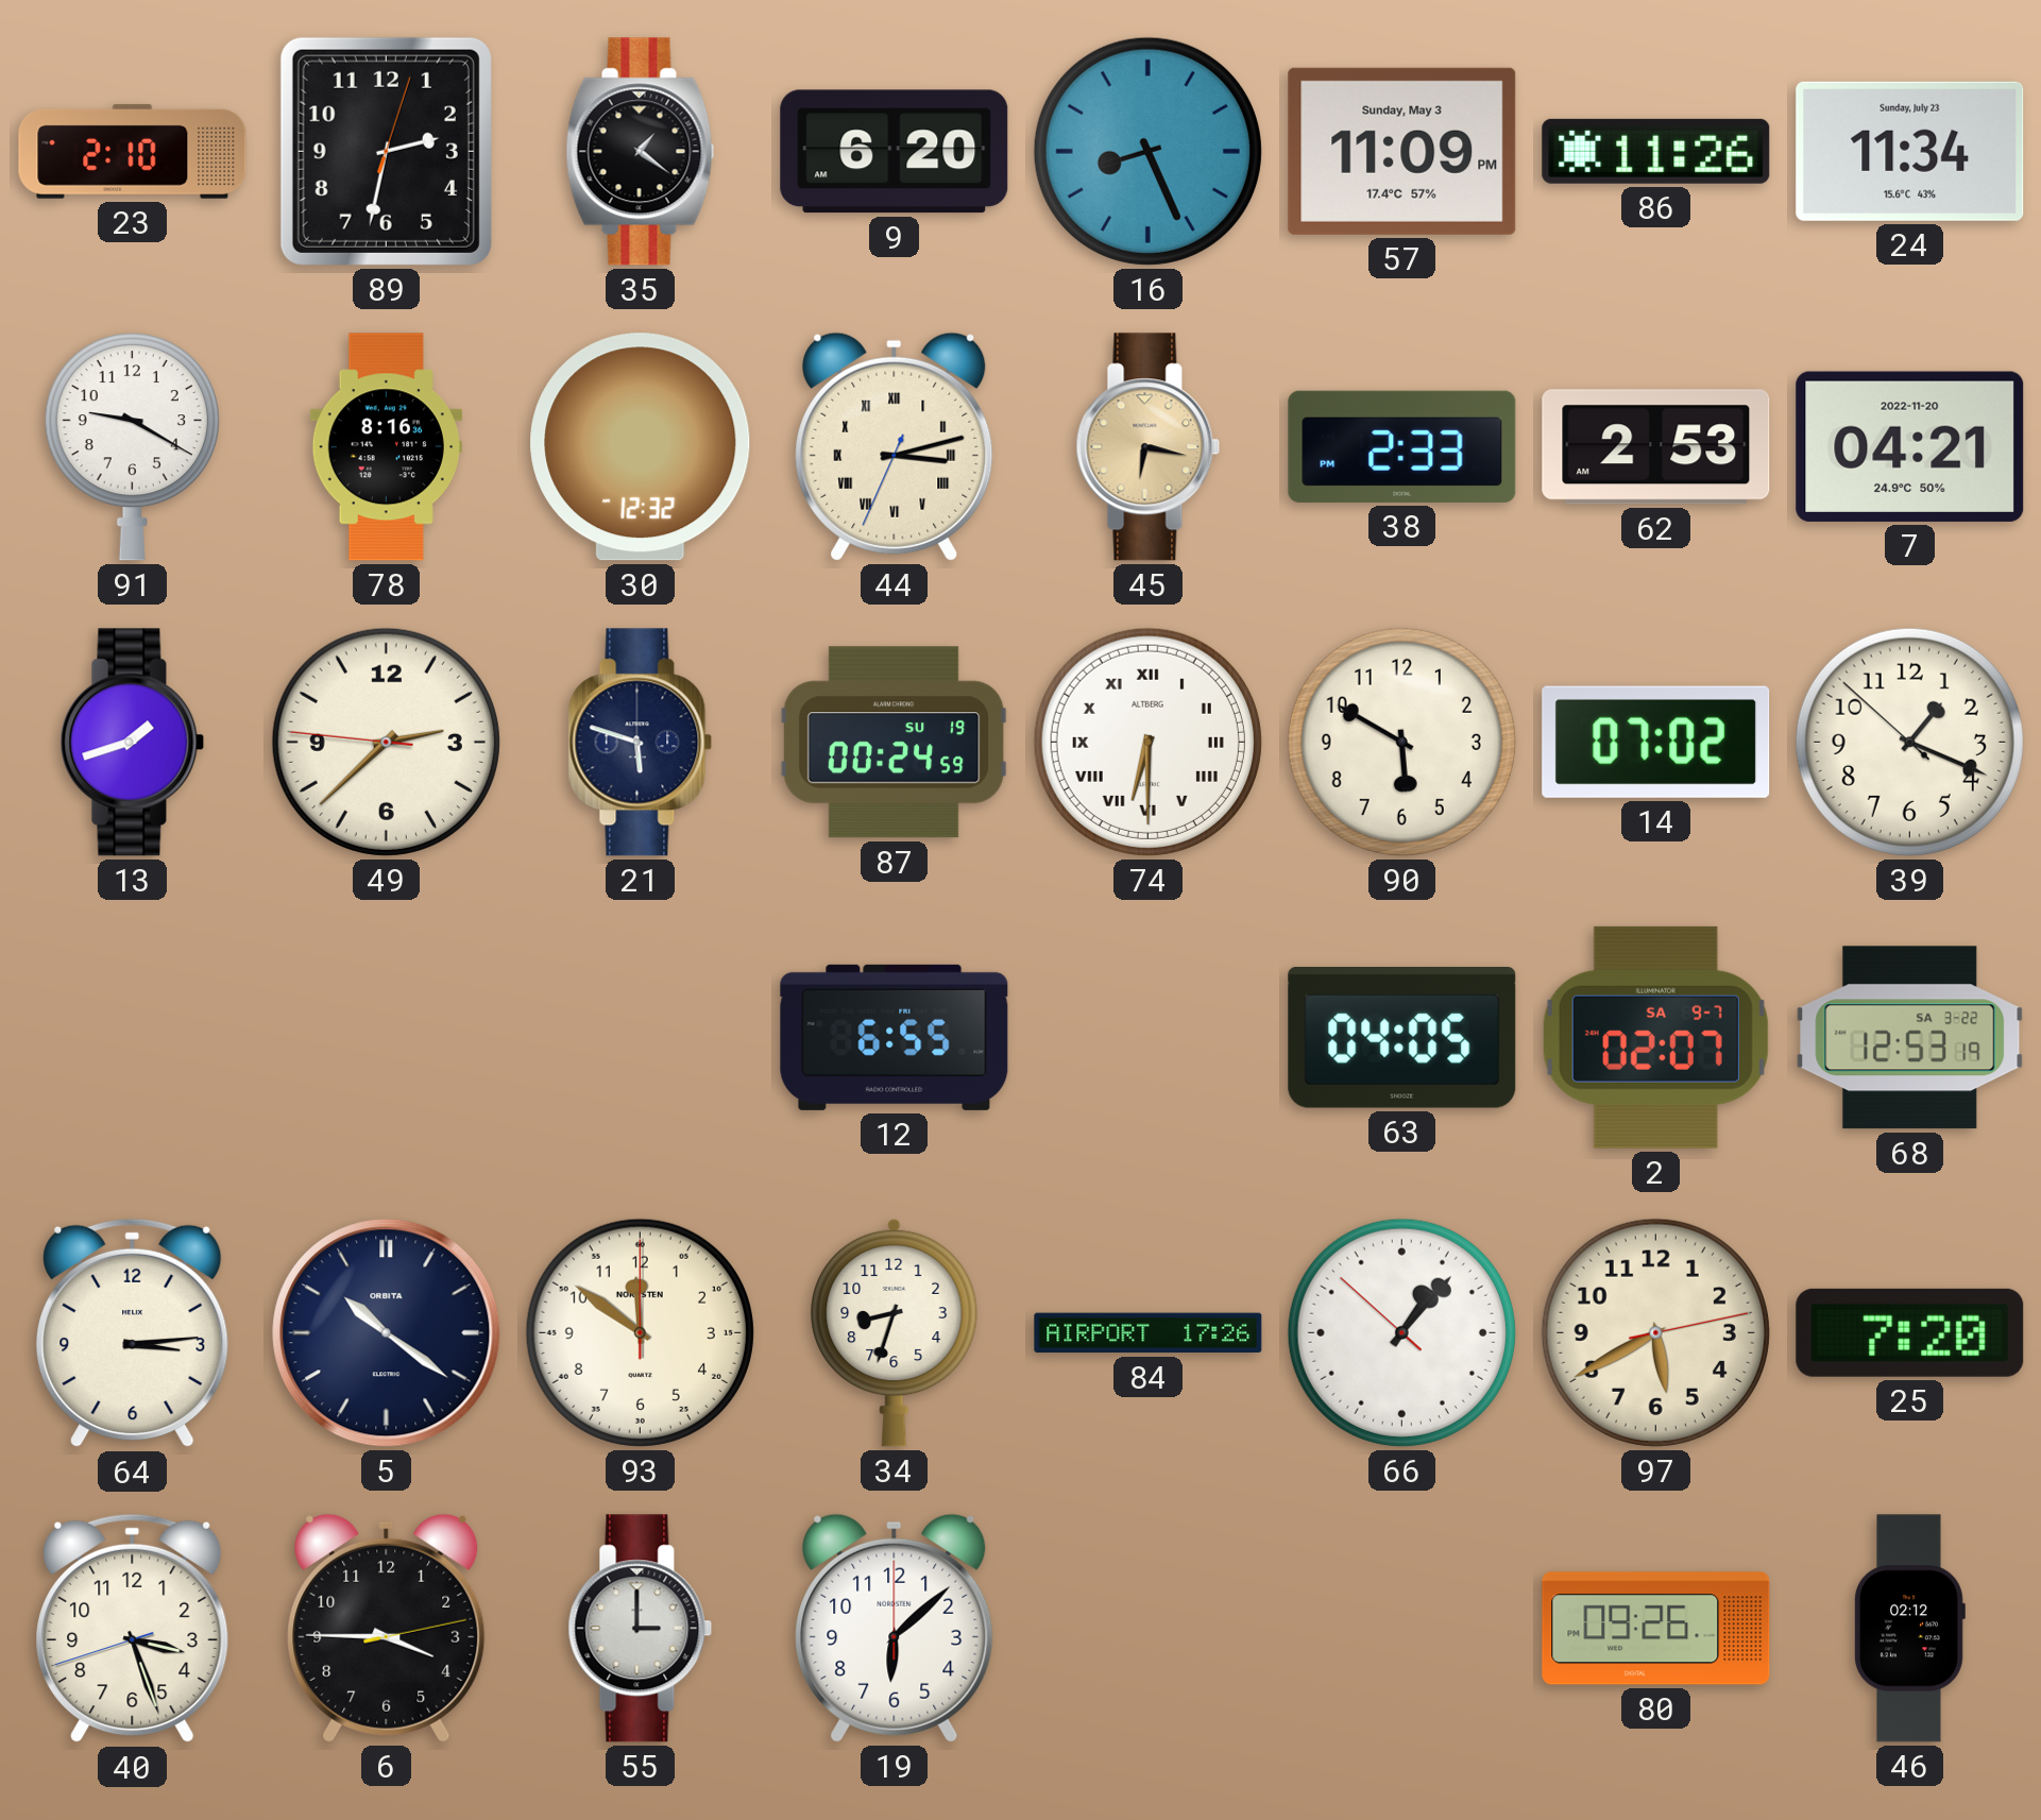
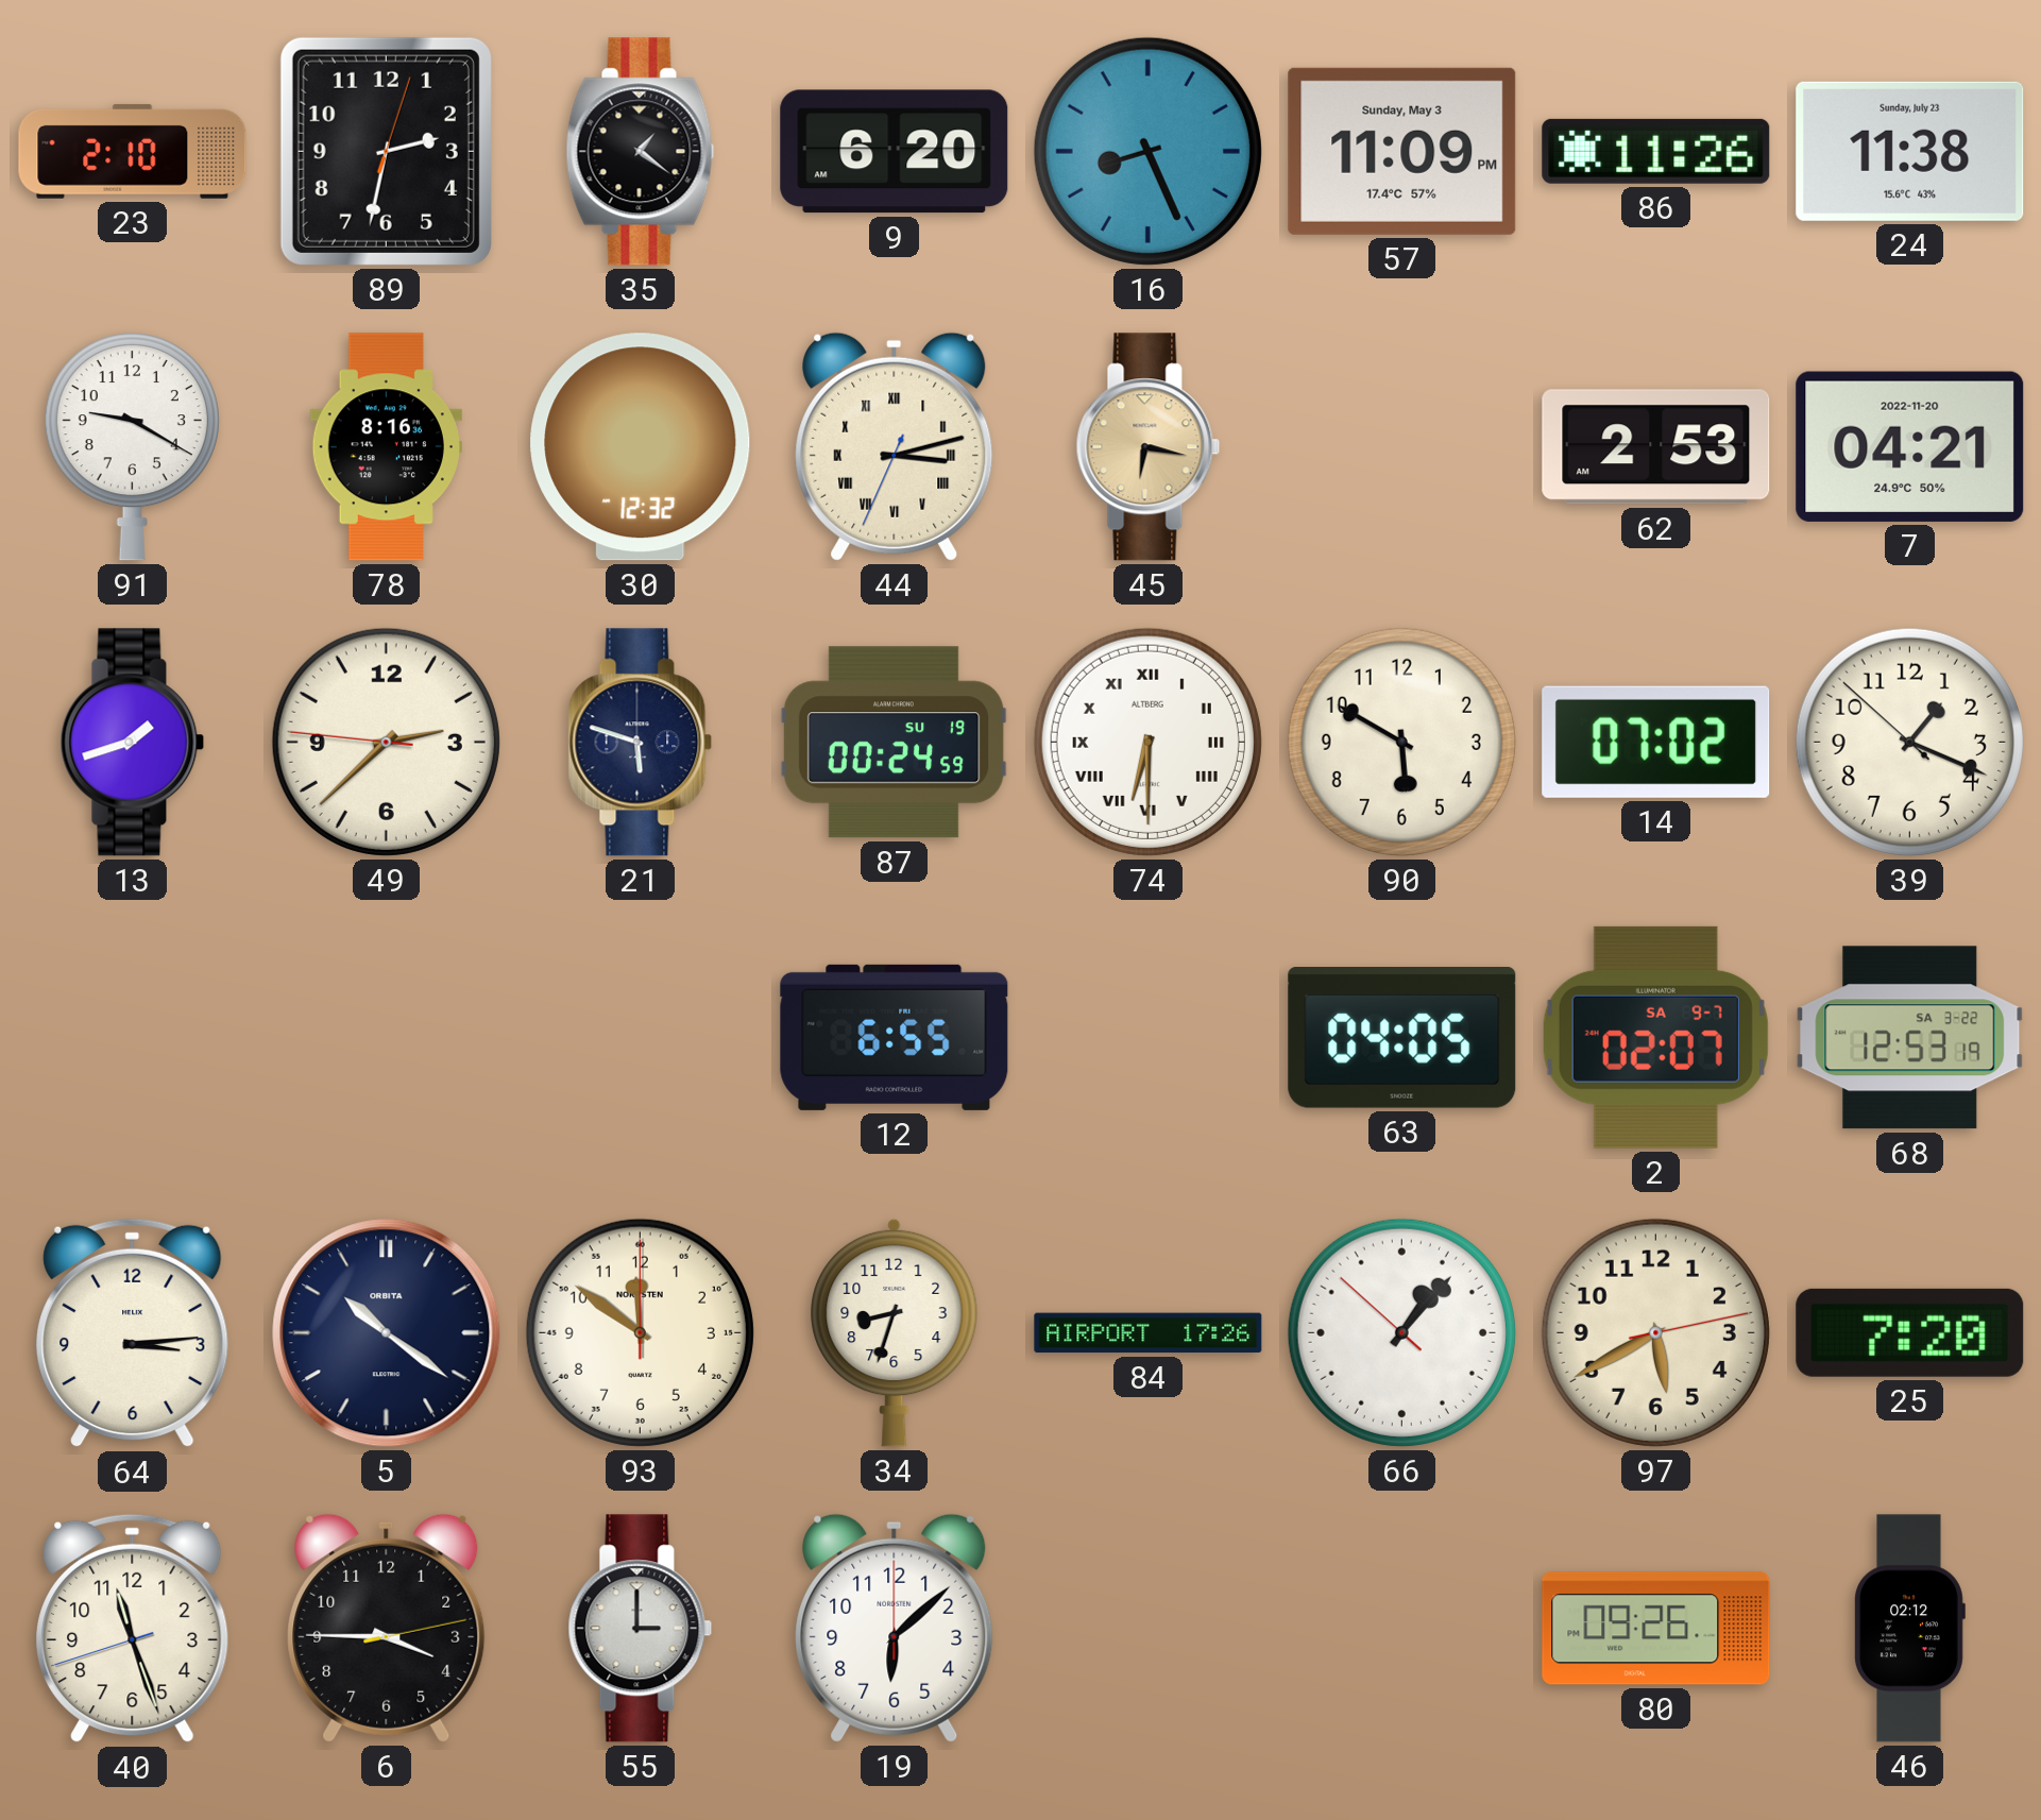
24: 11:34 -> 11:38 (1910, 151)
38: 2:33 -> none (1402, 446)
40: 3:26 -> 11:26 (133, 1629)
